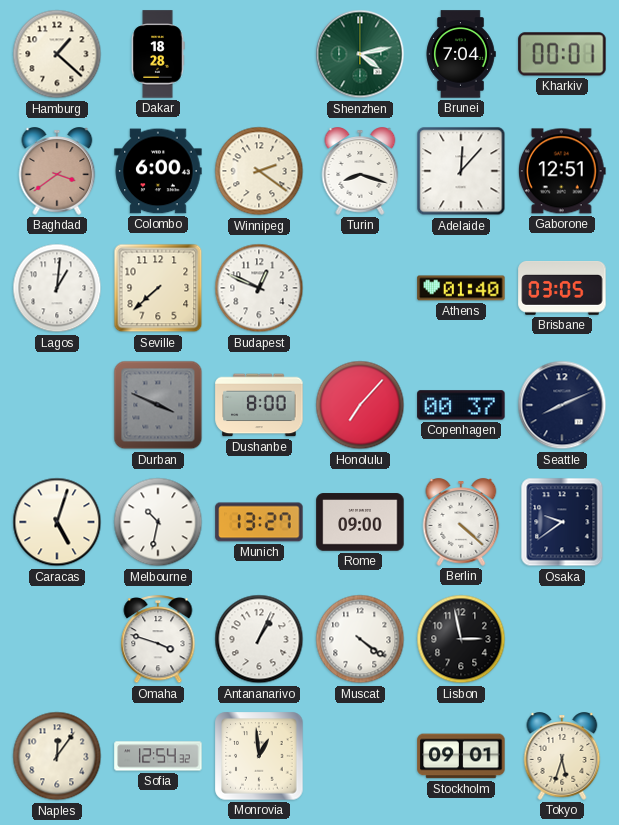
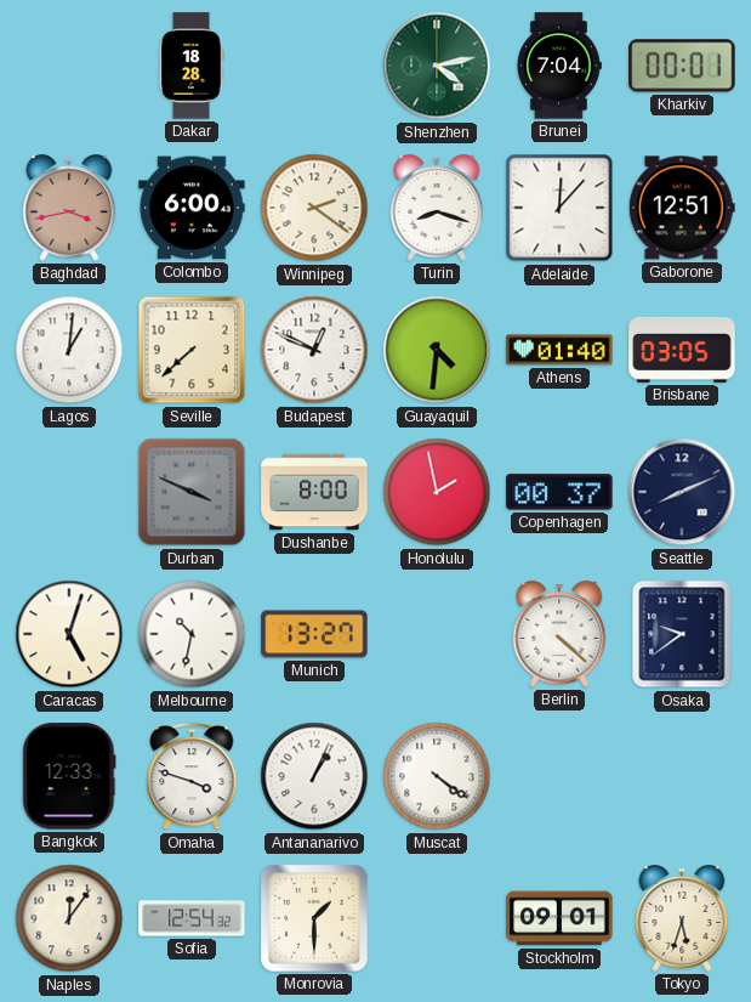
Hamburg: 1:22 -> none (57, 54)
Baghdad: 3:39 -> 3:43 (69, 208)
Guayaquil: none -> 4:31 (437, 350)
Honolulu: 7:07 -> 1:58 (437, 492)
Rome: 09:00 -> none (360, 522)
Bangkok: none -> 12:33 (69, 776)
Lisbon: 2:58 -> none (461, 639)
Monrovia: 12:59 -> 1:30 (314, 918)
